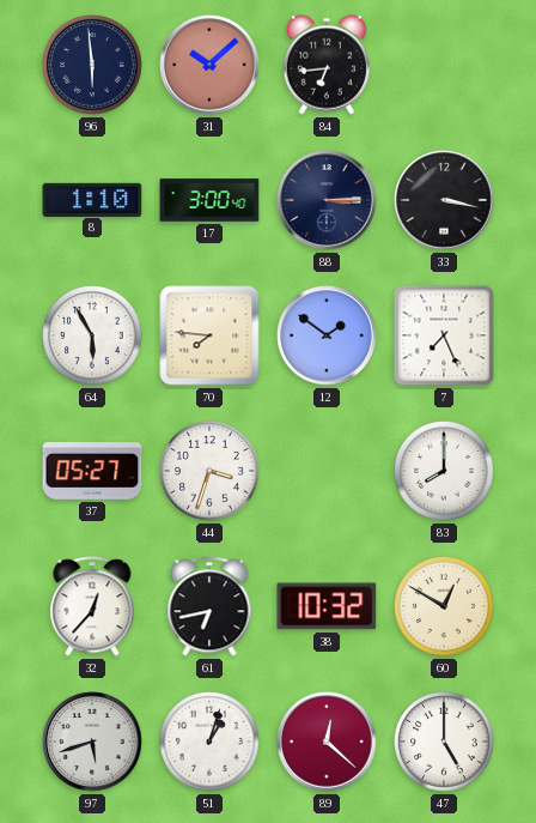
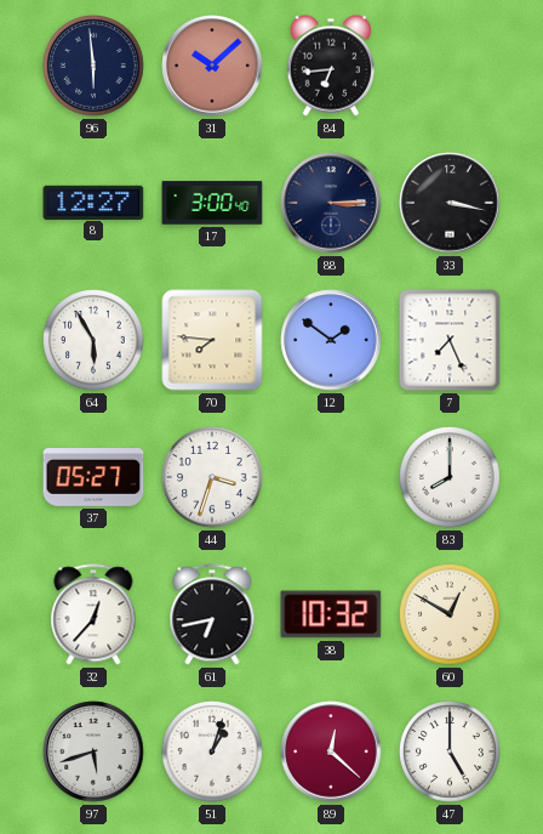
8: 1:10 -> 12:27 (93, 202)
